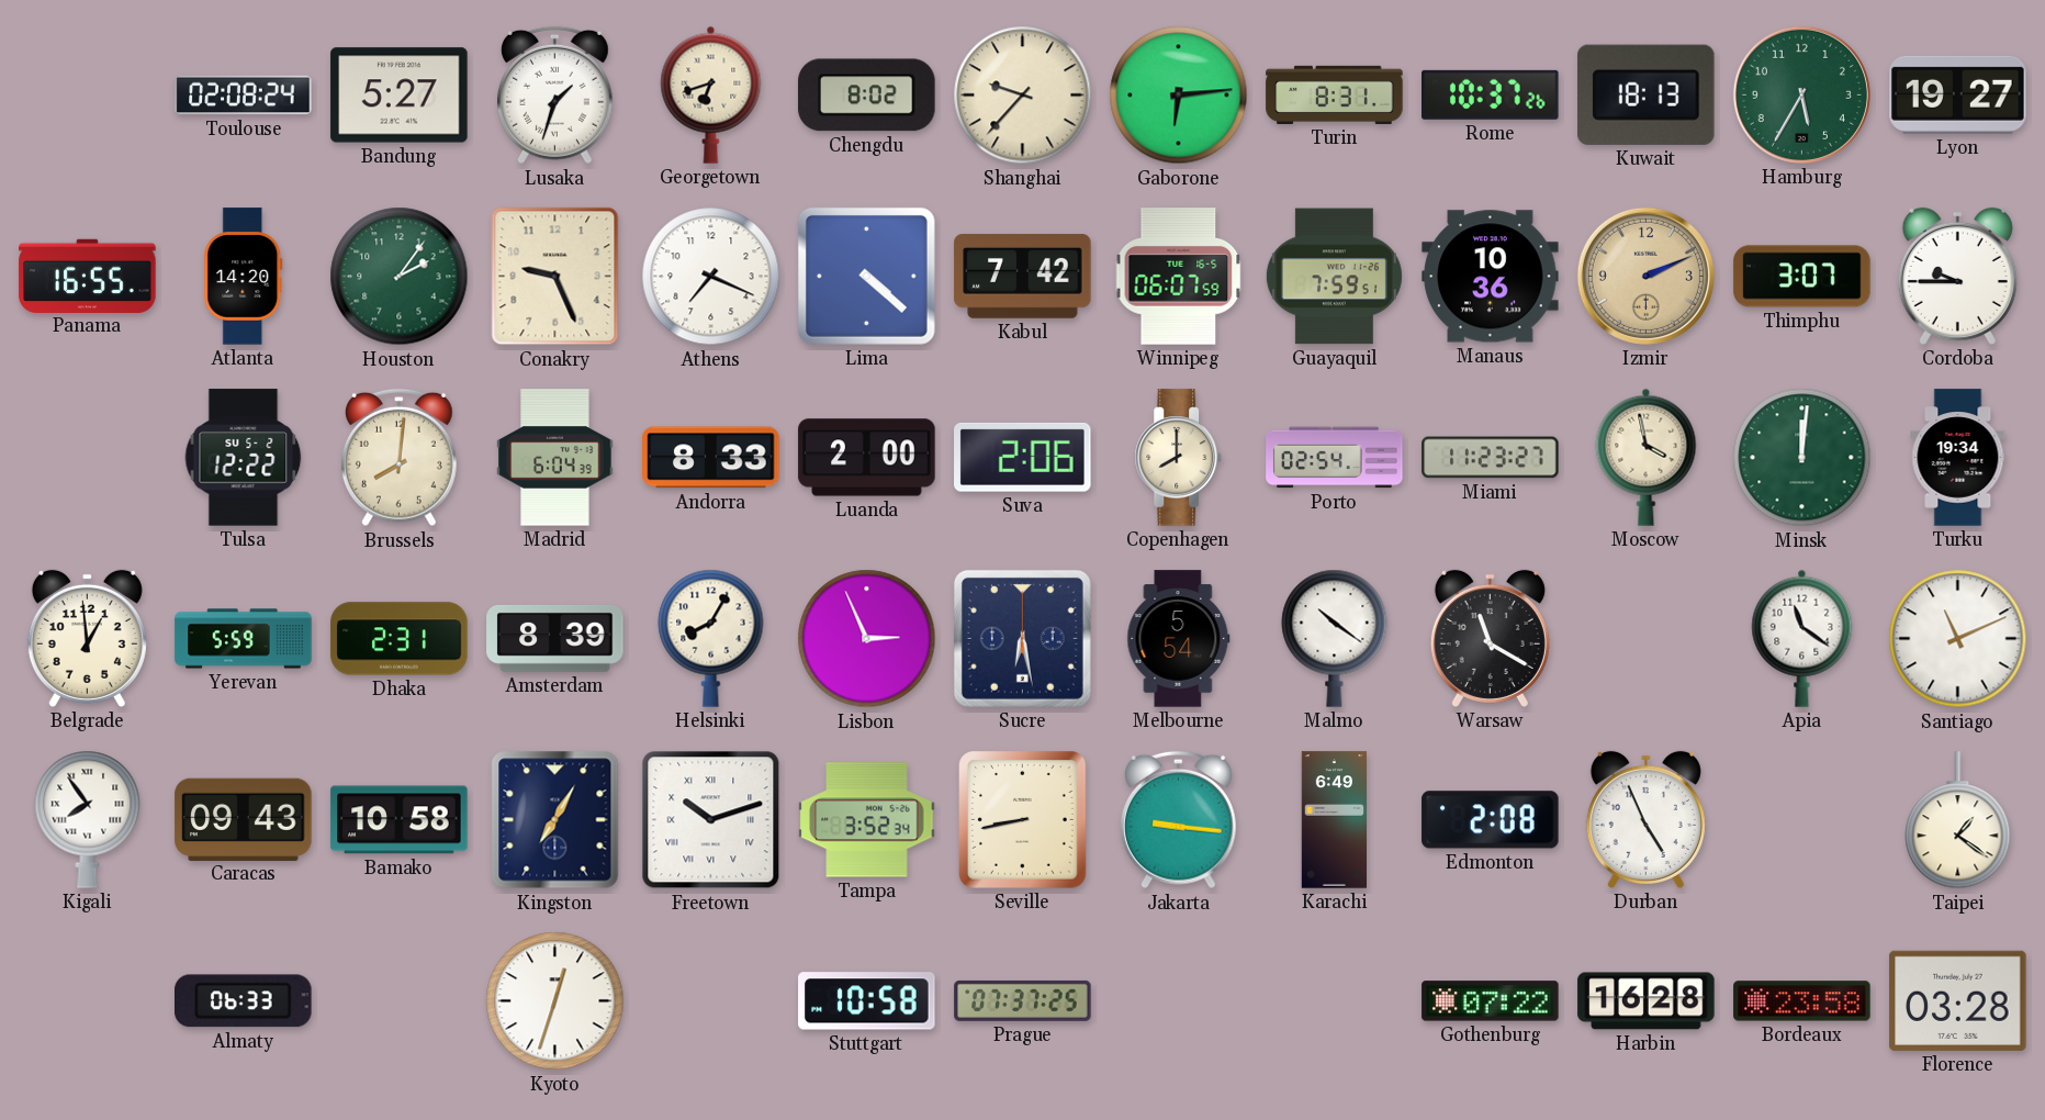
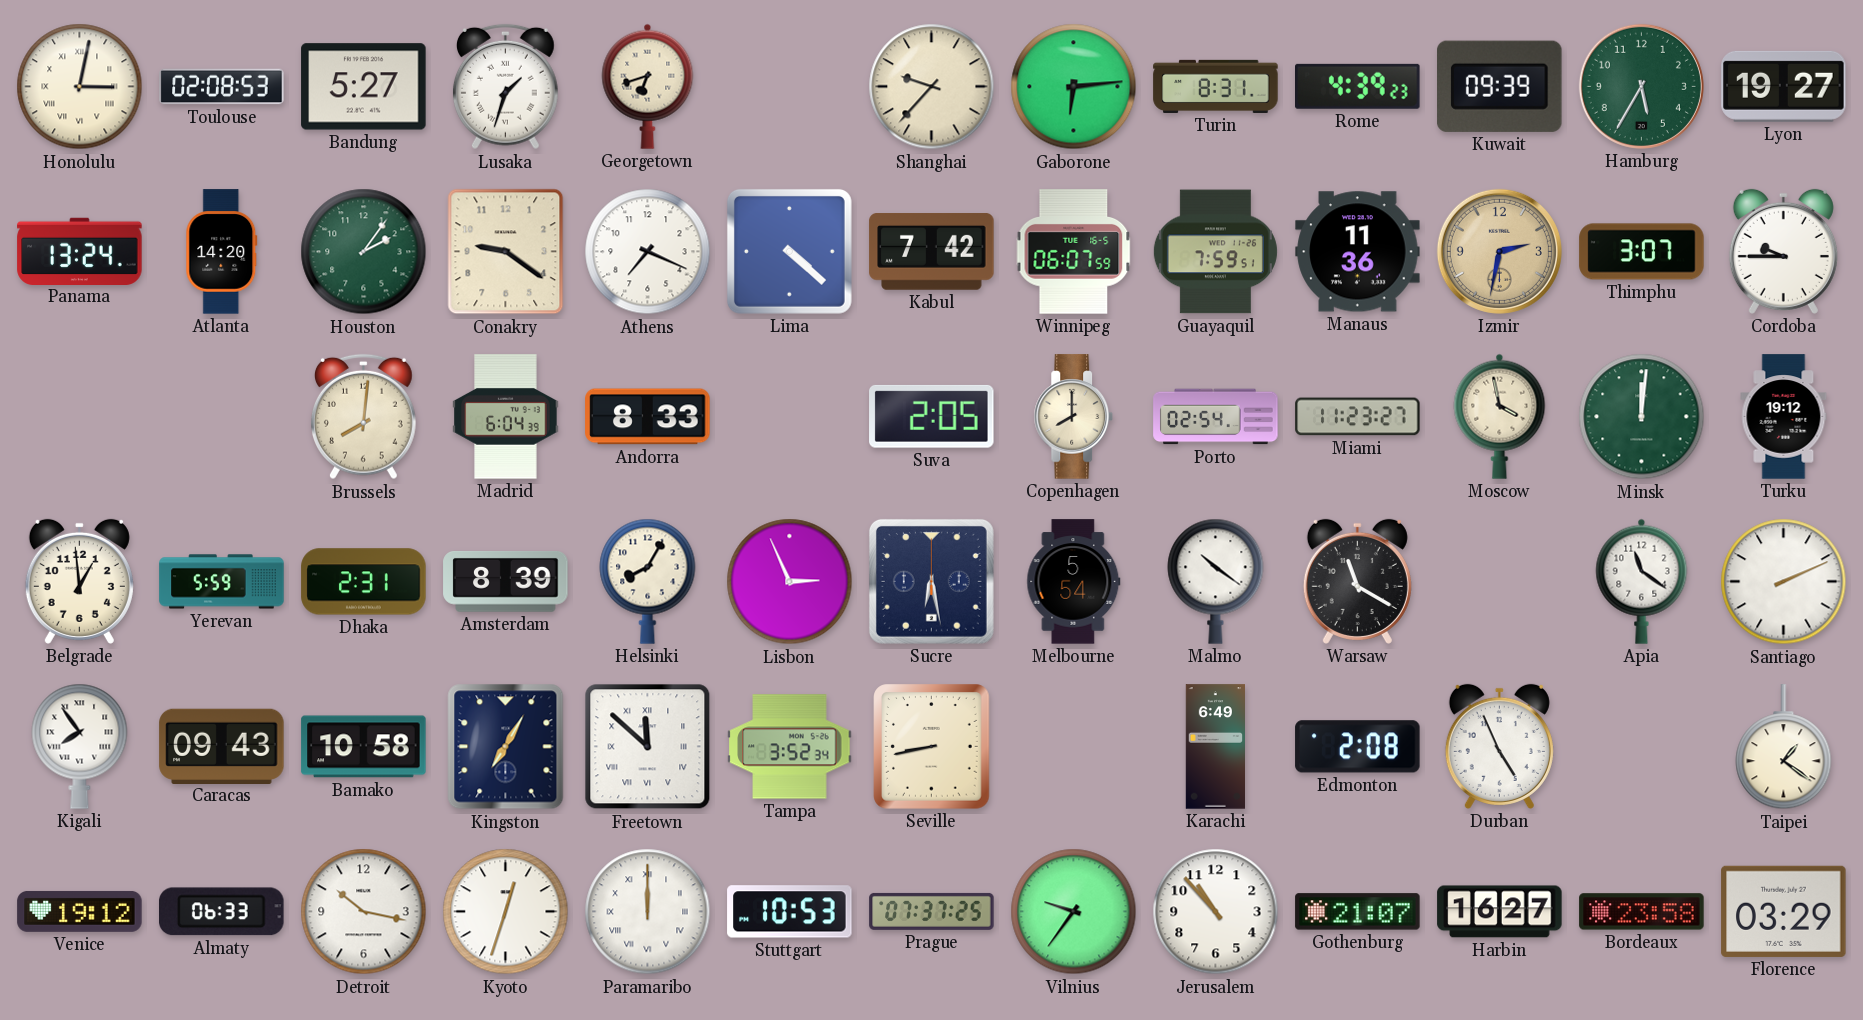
Honolulu: none -> 3:02 (80, 87)
Toulouse: 02:08:24 -> 02:08:53 (222, 87)
Chengdu: 8:02 -> none (867, 96)
Rome: 10:37 -> 4:39 (1358, 86)
Kuwait: 18:13 -> 09:39 (1500, 86)
Panama: 16:55 -> 13:24 (80, 251)
Conakry: 9:26 -> 9:21 (506, 252)
Manaus: 10:36 -> 11:36 (1358, 252)
Izmir: 2:11 -> 2:32 (1499, 251)
Tulsa: 12:22 -> none (244, 458)
Luanda: 2:00 -> none (867, 458)
Suva: 2:06 -> 2:05 (932, 416)
Turku: 19:34 -> 19:12 (1784, 417)
Santiago: 11:11 -> 2:11 (1784, 582)
Freetown: 10:12 -> 11:52 (648, 747)
Jakarta: 9:16 -> none (1178, 820)
Venice: none -> 19:12 (80, 911)
Detroit: none -> 10:17 (364, 912)
Paramaribo: none -> 12:00 (648, 912)
Stuttgart: 10:58 -> 10:53 (790, 912)
Vilnius: none -> 9:36 (1074, 912)
Jerusalem: none -> 10:53 (1216, 912)
Gothenburg: 07:22 -> 21:07 (1358, 912)
Harbin: 16:28 -> 16:27 (1500, 912)
Florence: 03:28 -> 03:29 (1784, 911)
